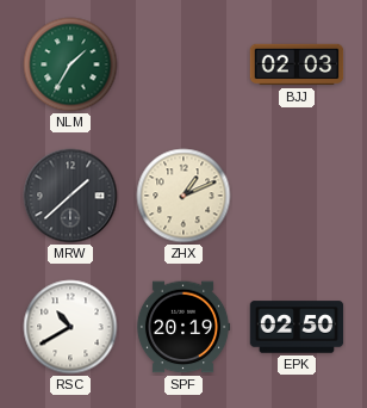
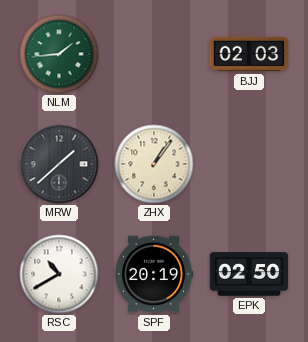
NLM: 1:35 -> 1:44 (59, 54)
ZHX: 1:11 -> 1:06 (154, 164)
